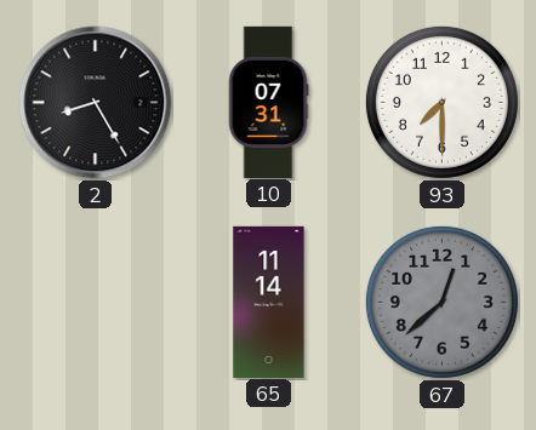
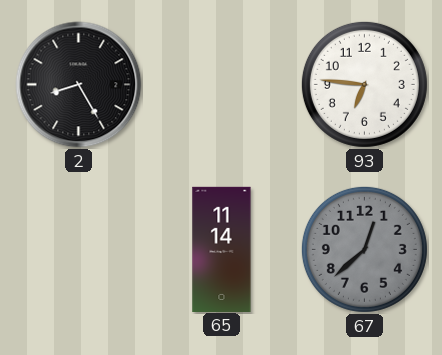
10: 07:31 -> none (268, 102)
93: 7:30 -> 6:46 (364, 84)
